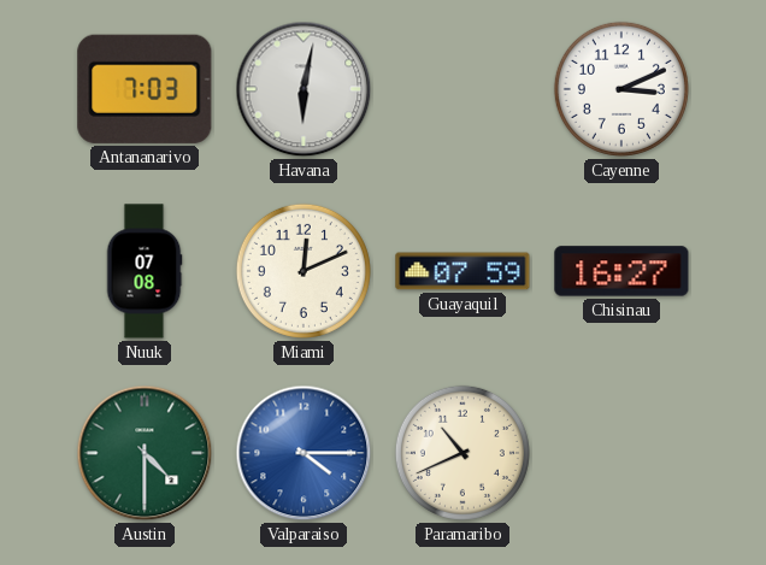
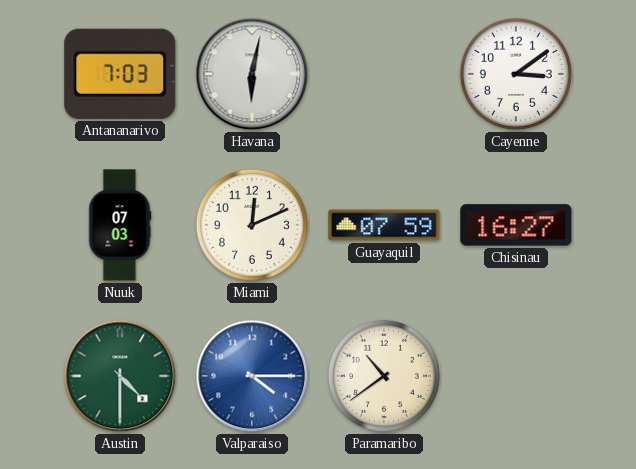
Cayenne: 3:11 -> 3:09 (516, 74)
Nuuk: 07:08 -> 07:03 (120, 225)
Paramaribo: 10:41 -> 10:39 (384, 376)
